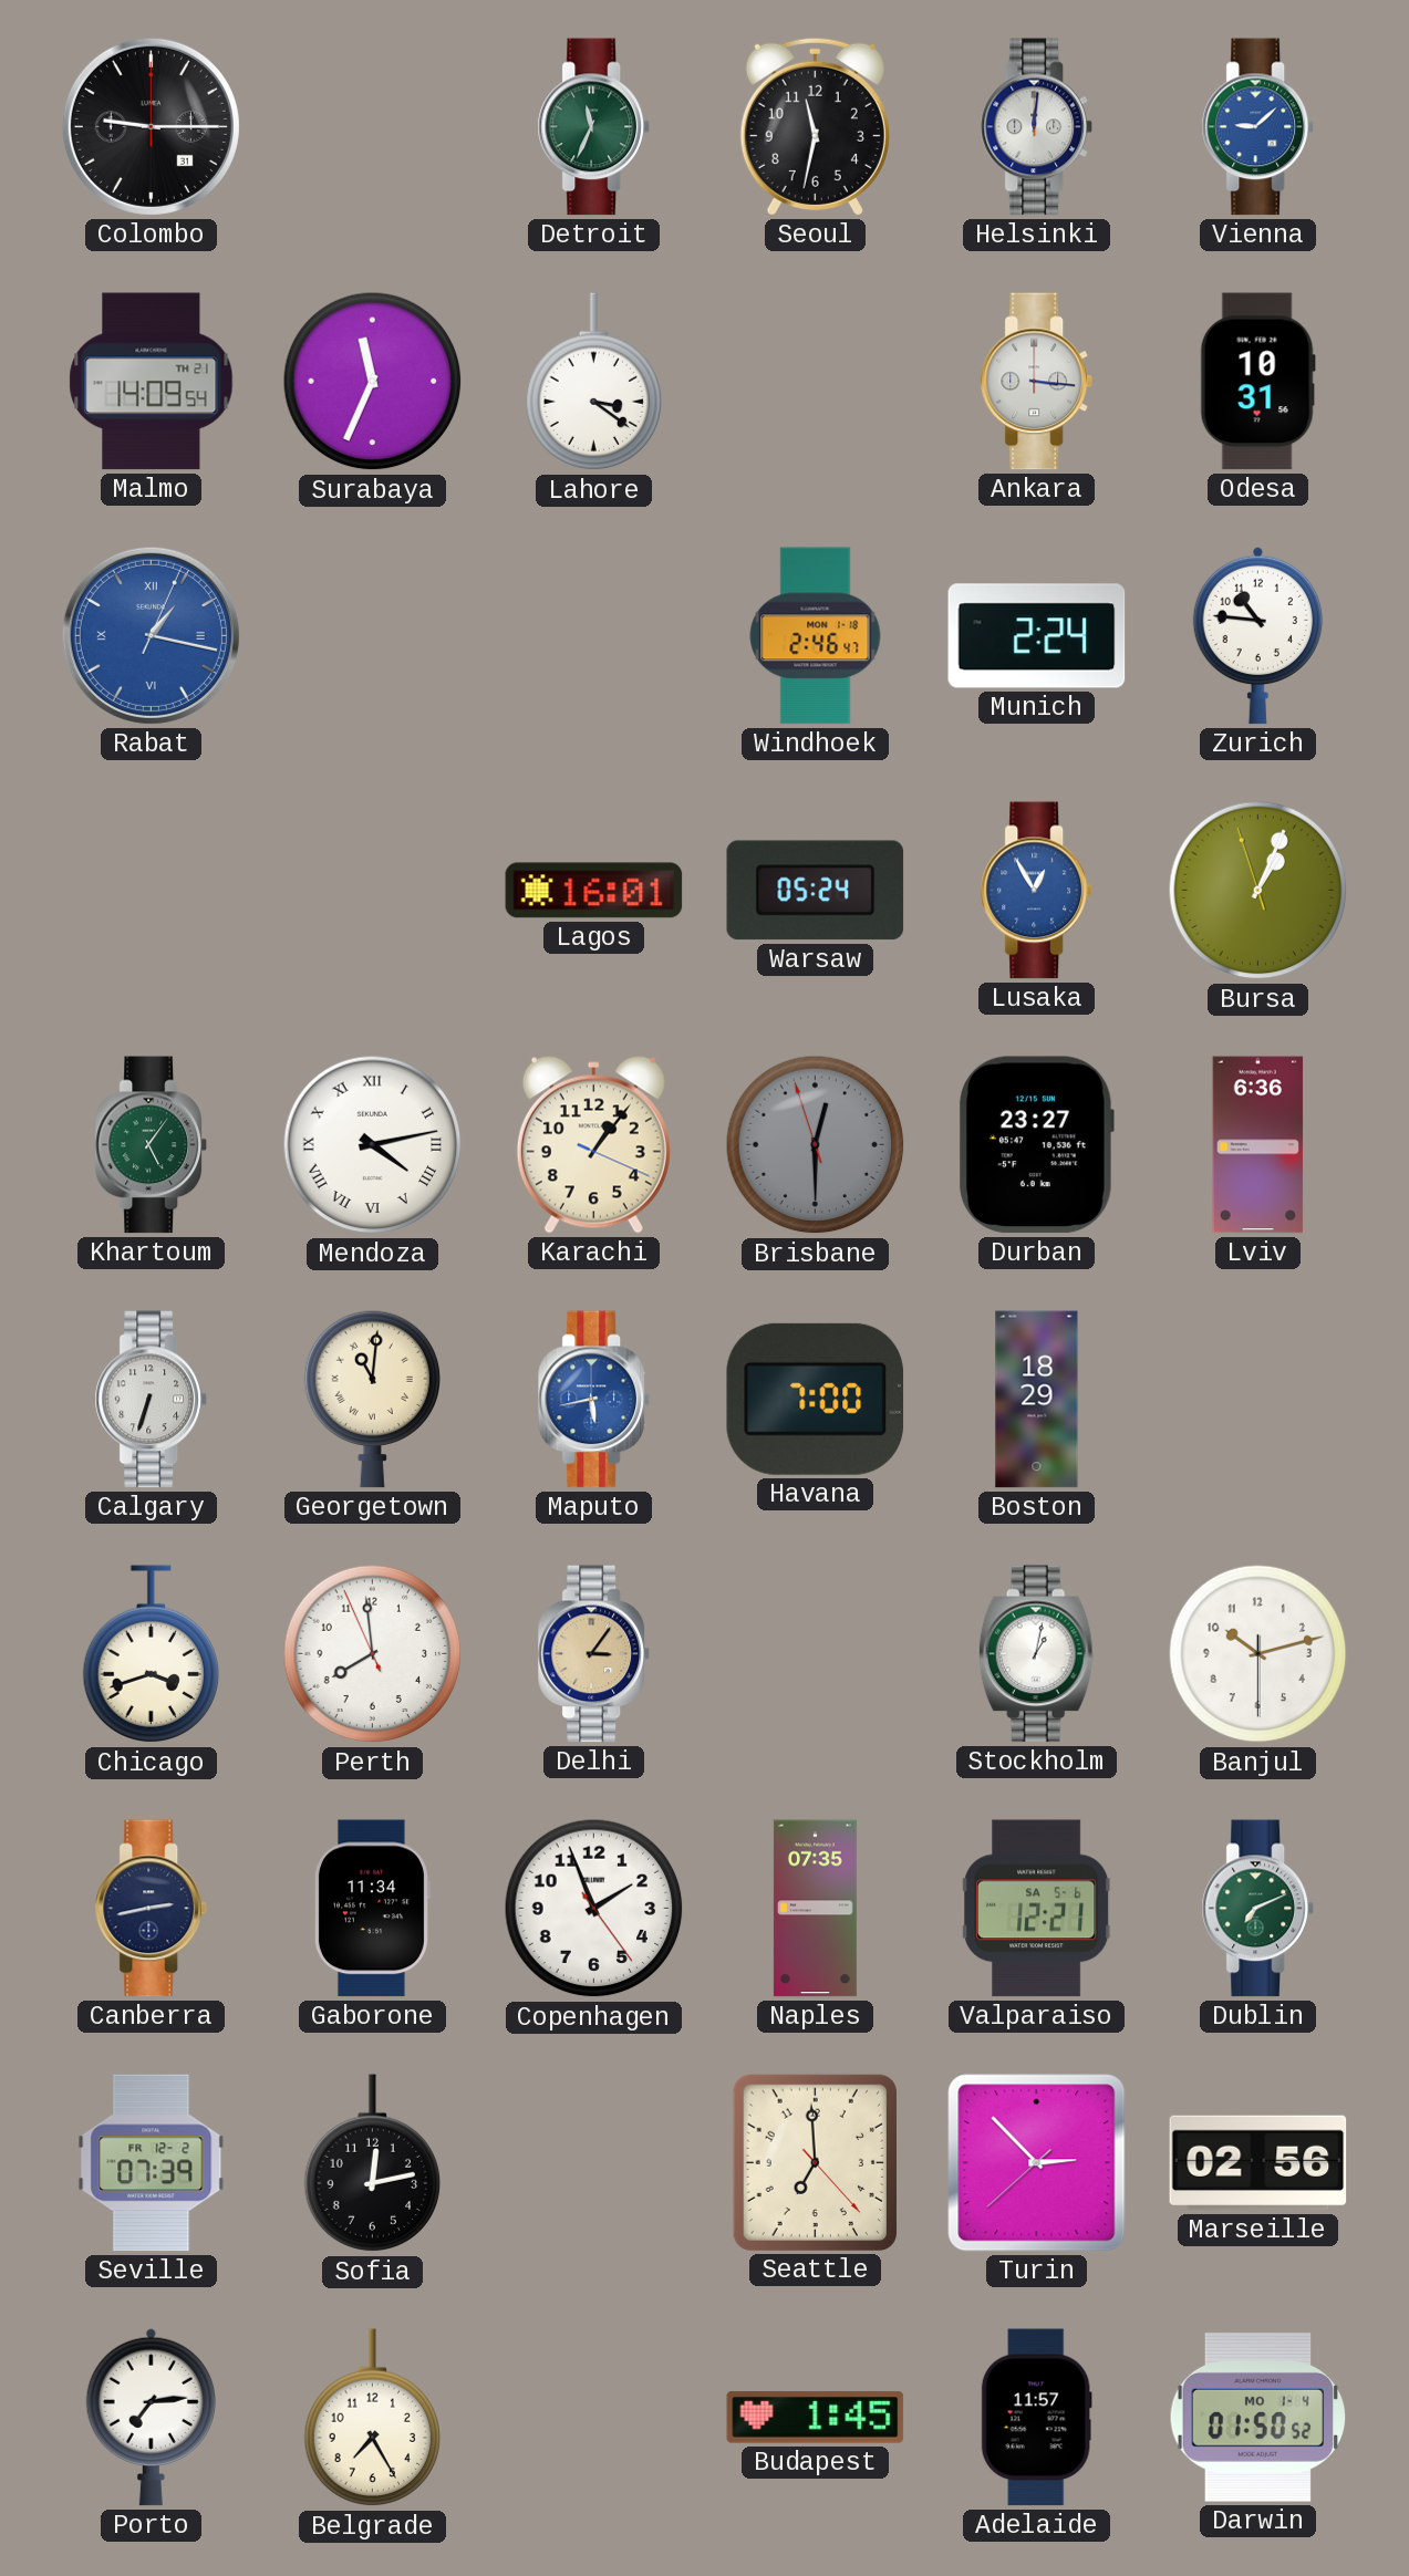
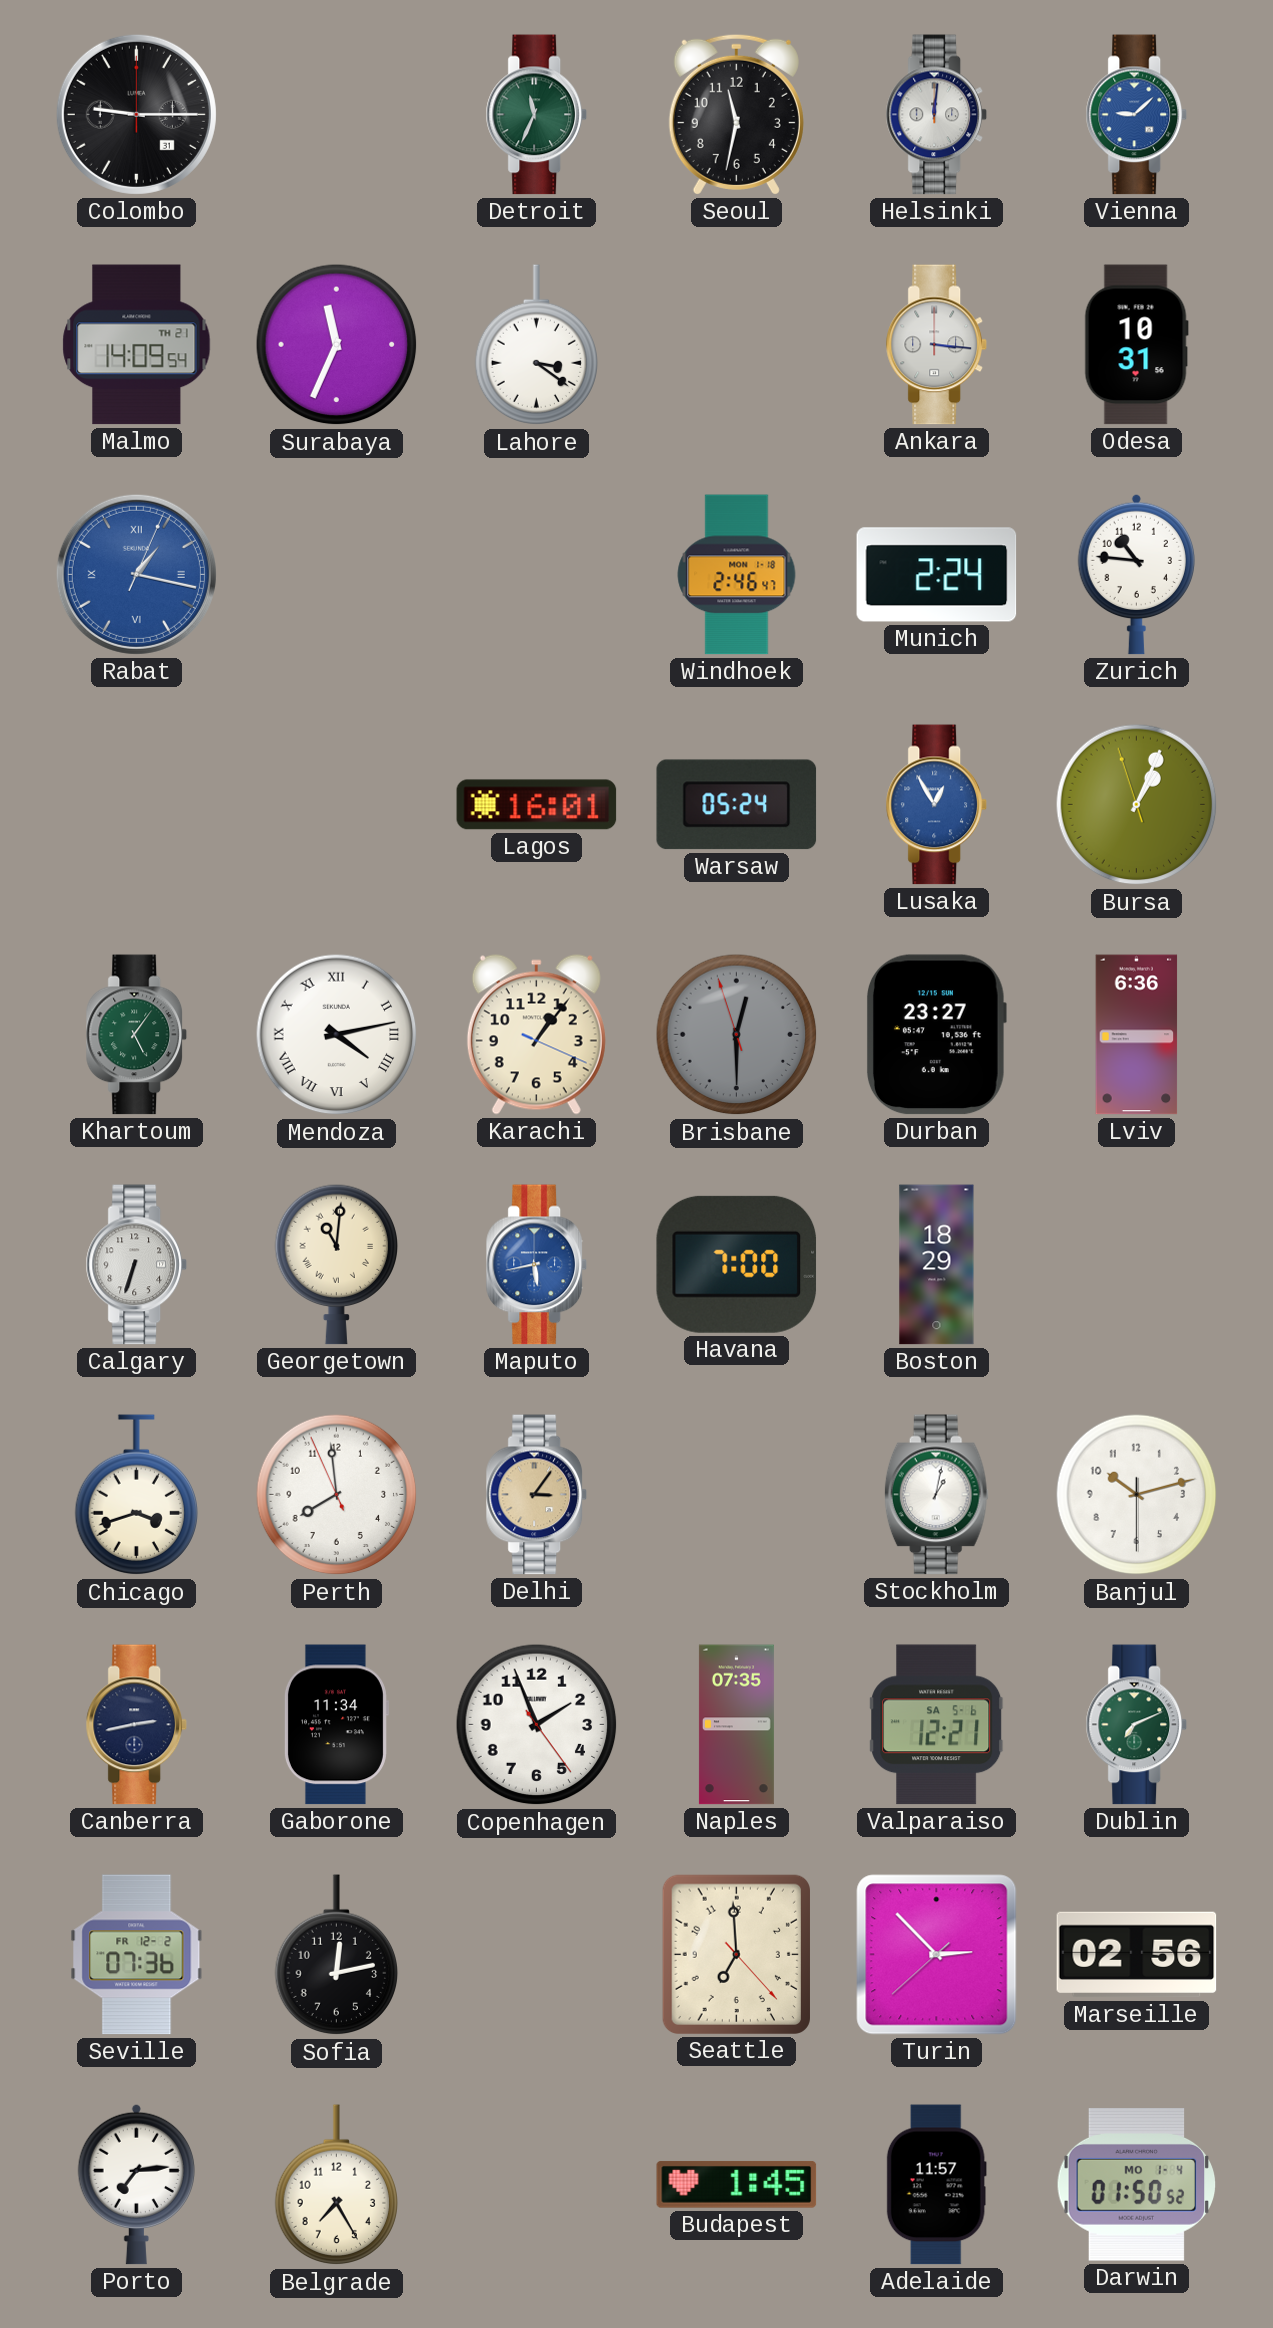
Seville: 07:39 -> 07:36 (137, 1955)
